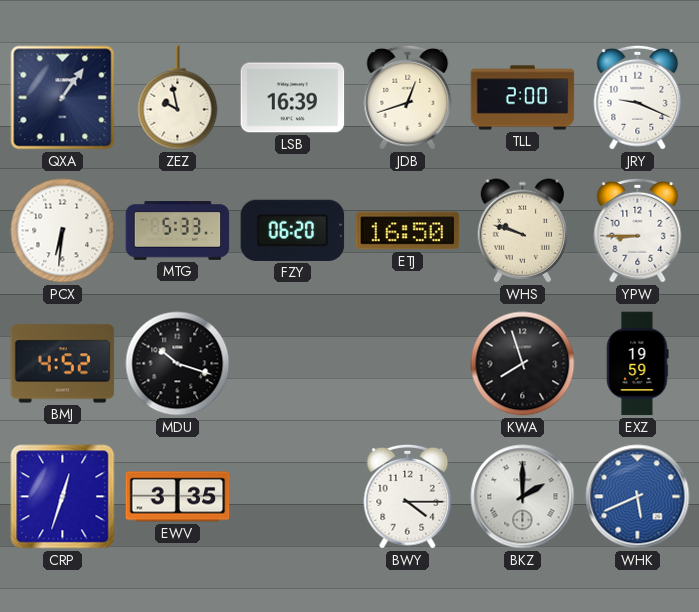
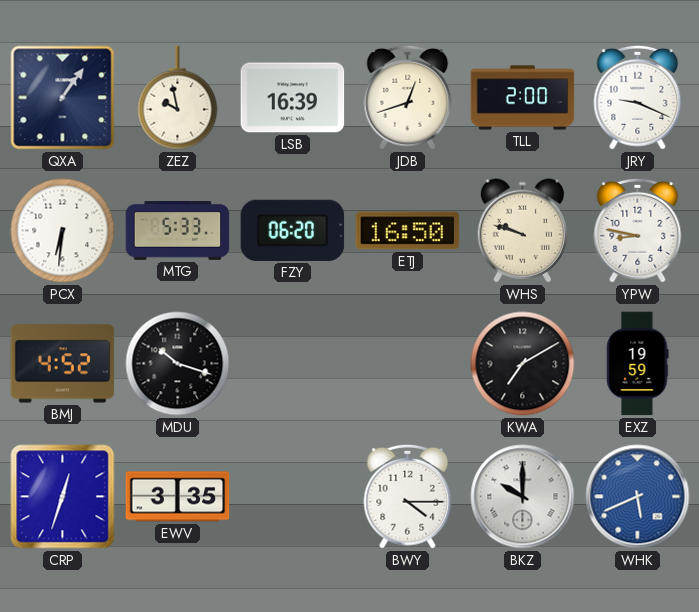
YPW: 8:45 -> 8:47 (638, 230)
KWA: 7:57 -> 7:10 (523, 364)
BKZ: 2:00 -> 10:00 (523, 497)
